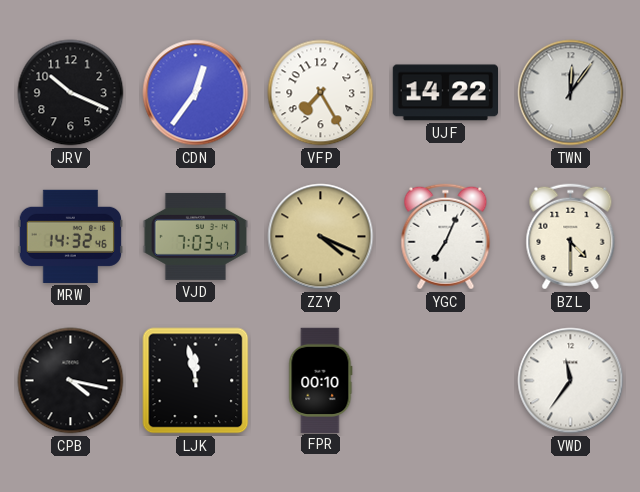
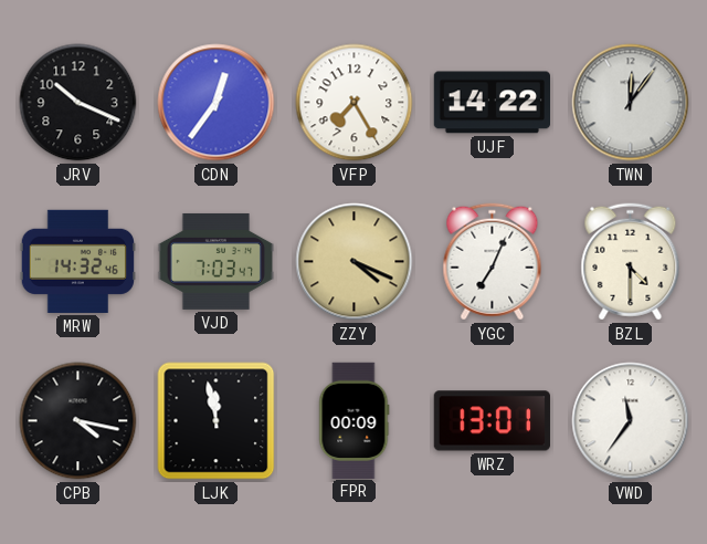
FPR: 00:10 -> 00:09 (355, 420)
WRZ: none -> 13:01 (492, 421)
